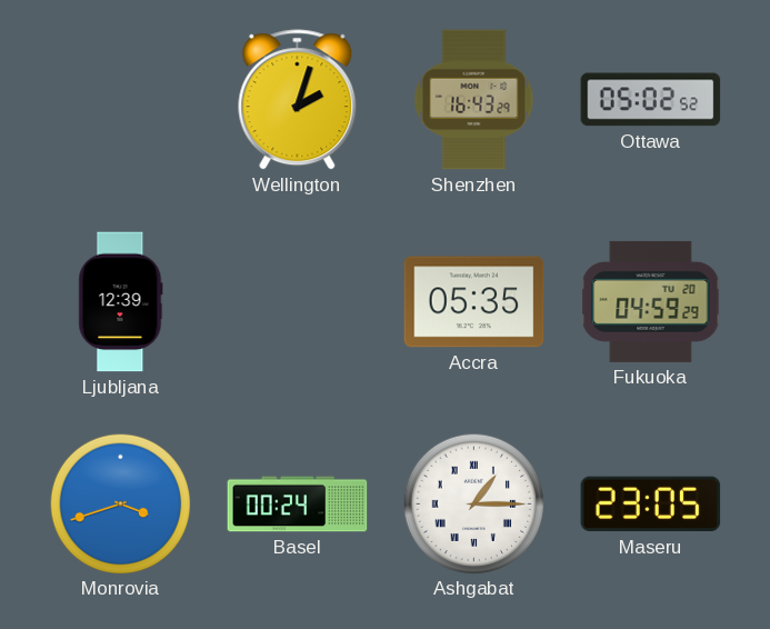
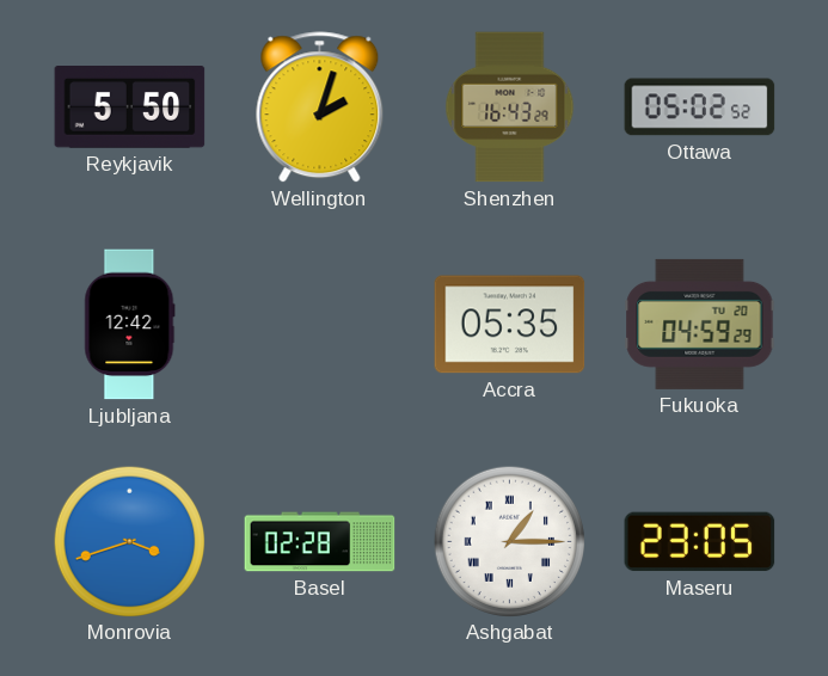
Reykjavik: none -> 5:50 (130, 107)
Ljubljana: 12:39 -> 12:42 (130, 325)
Basel: 00:24 -> 02:28 (320, 542)
